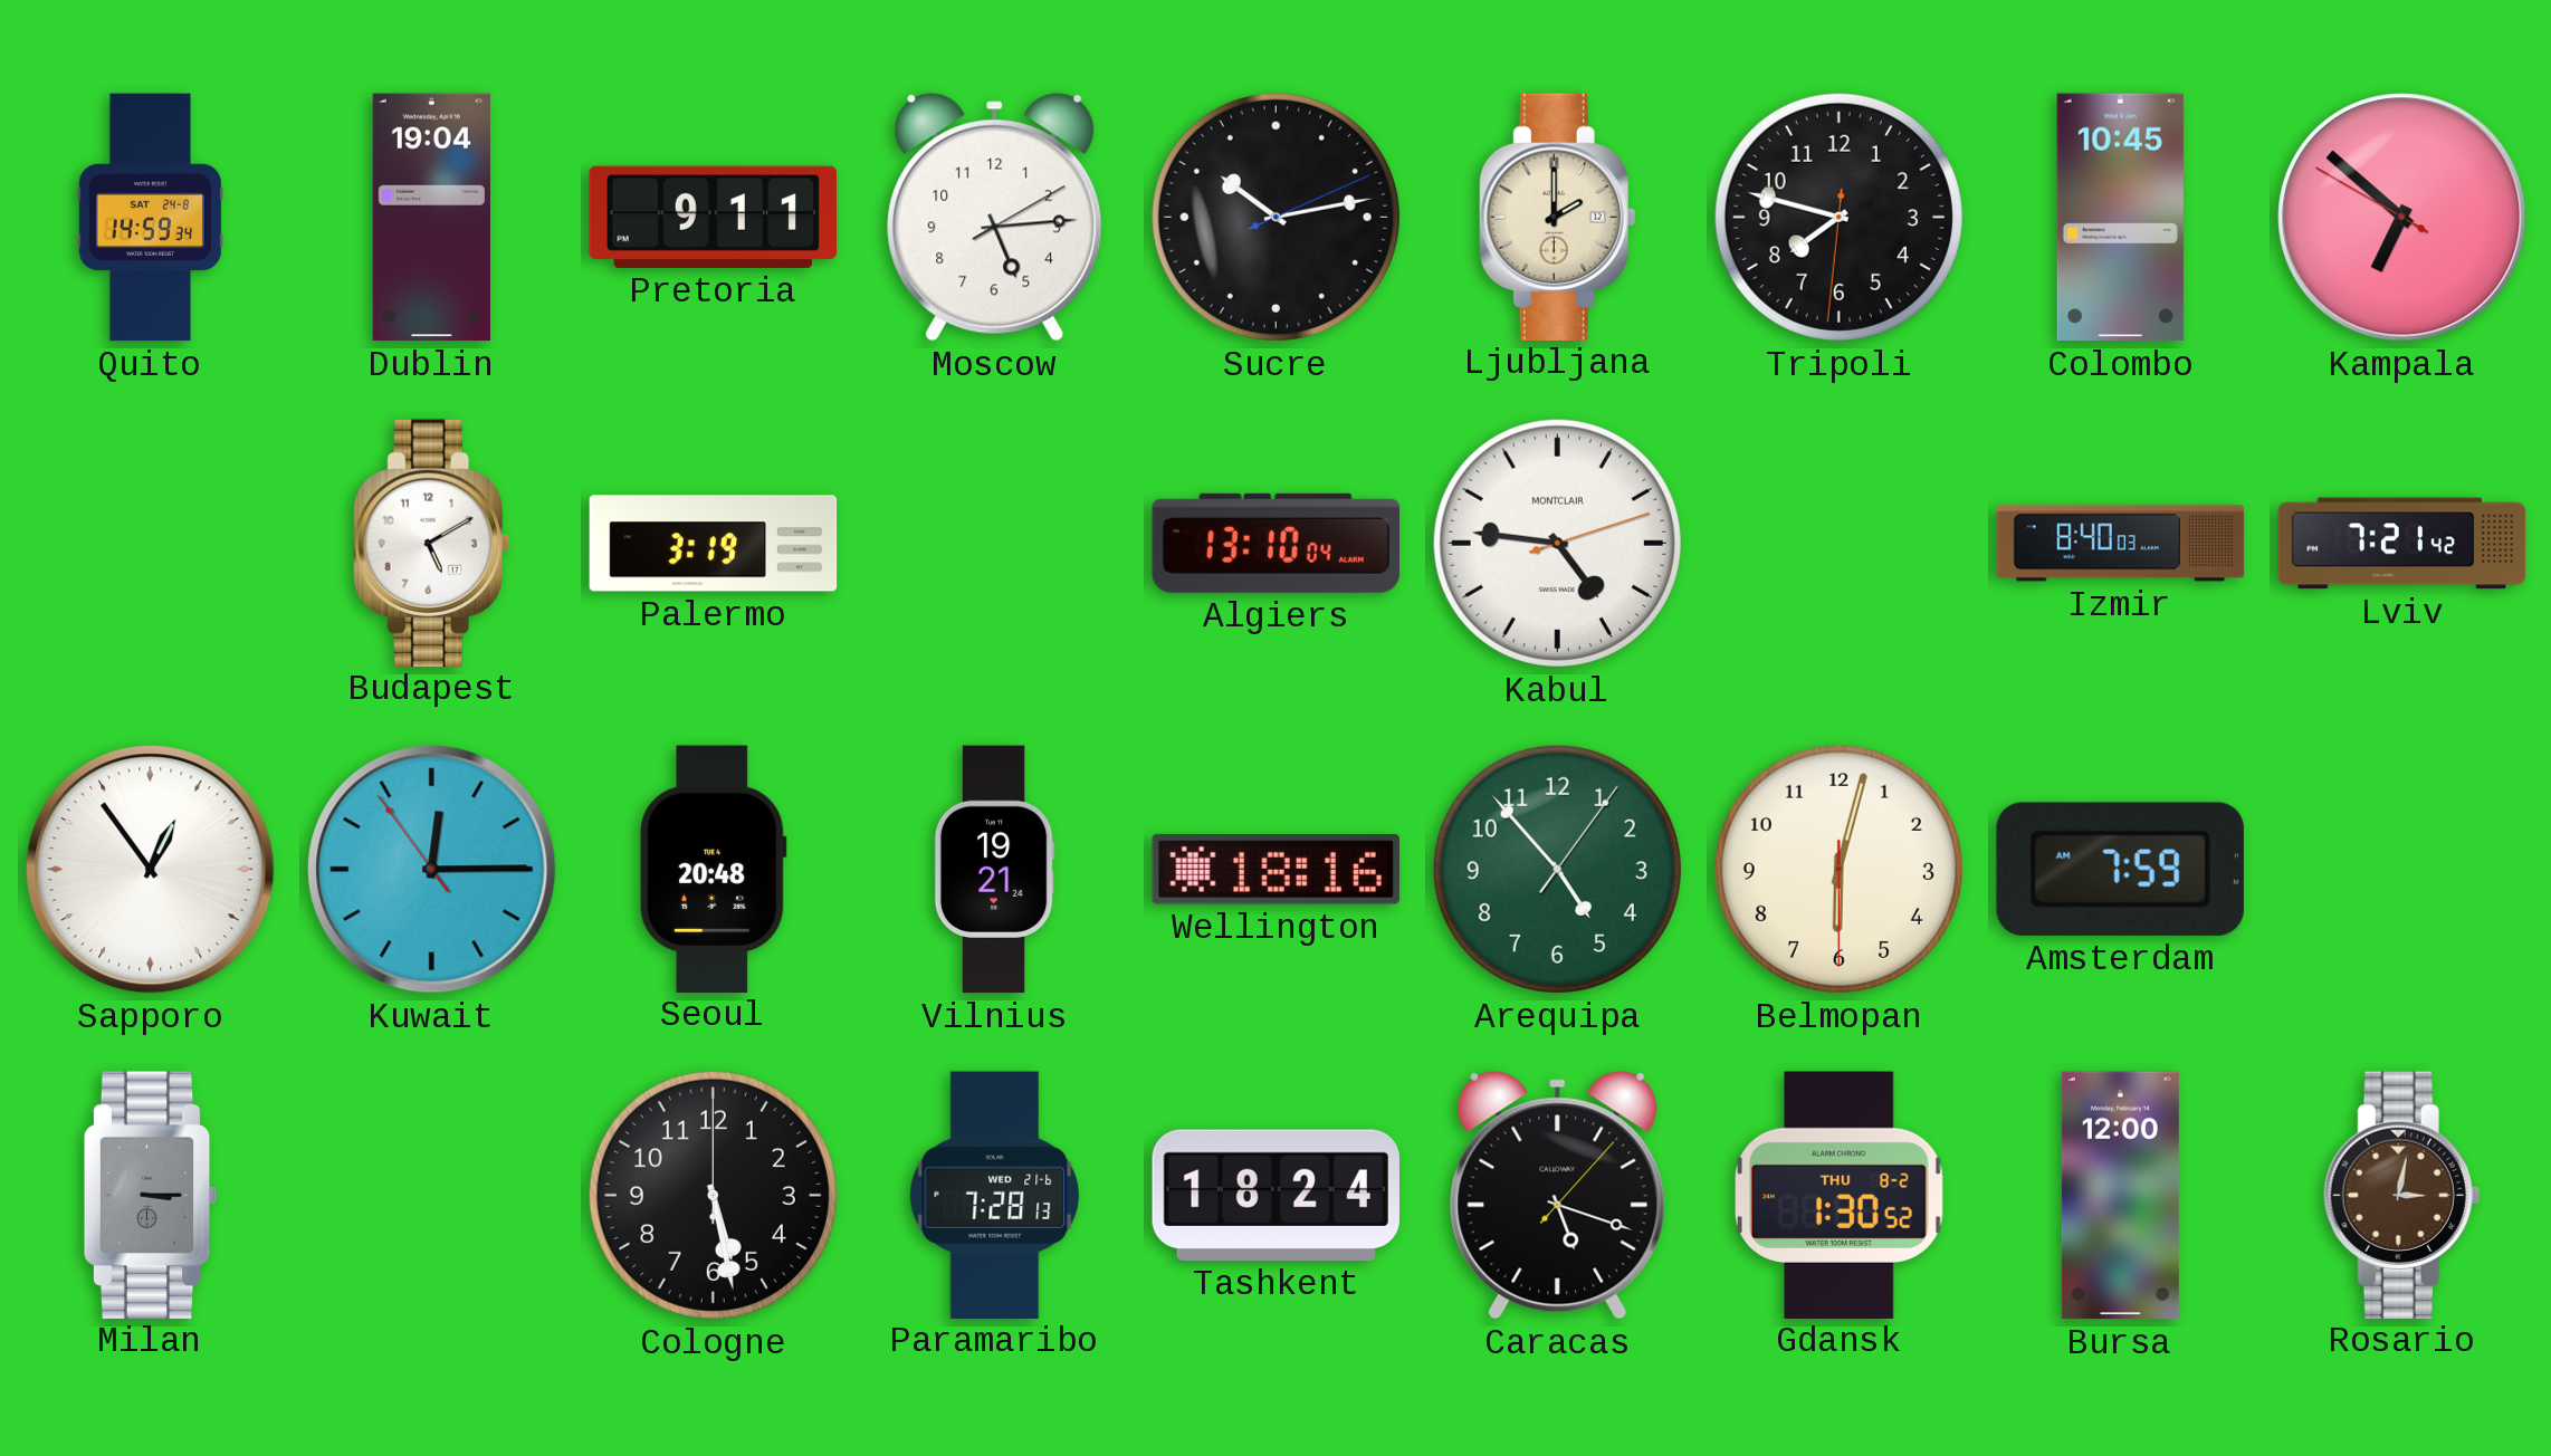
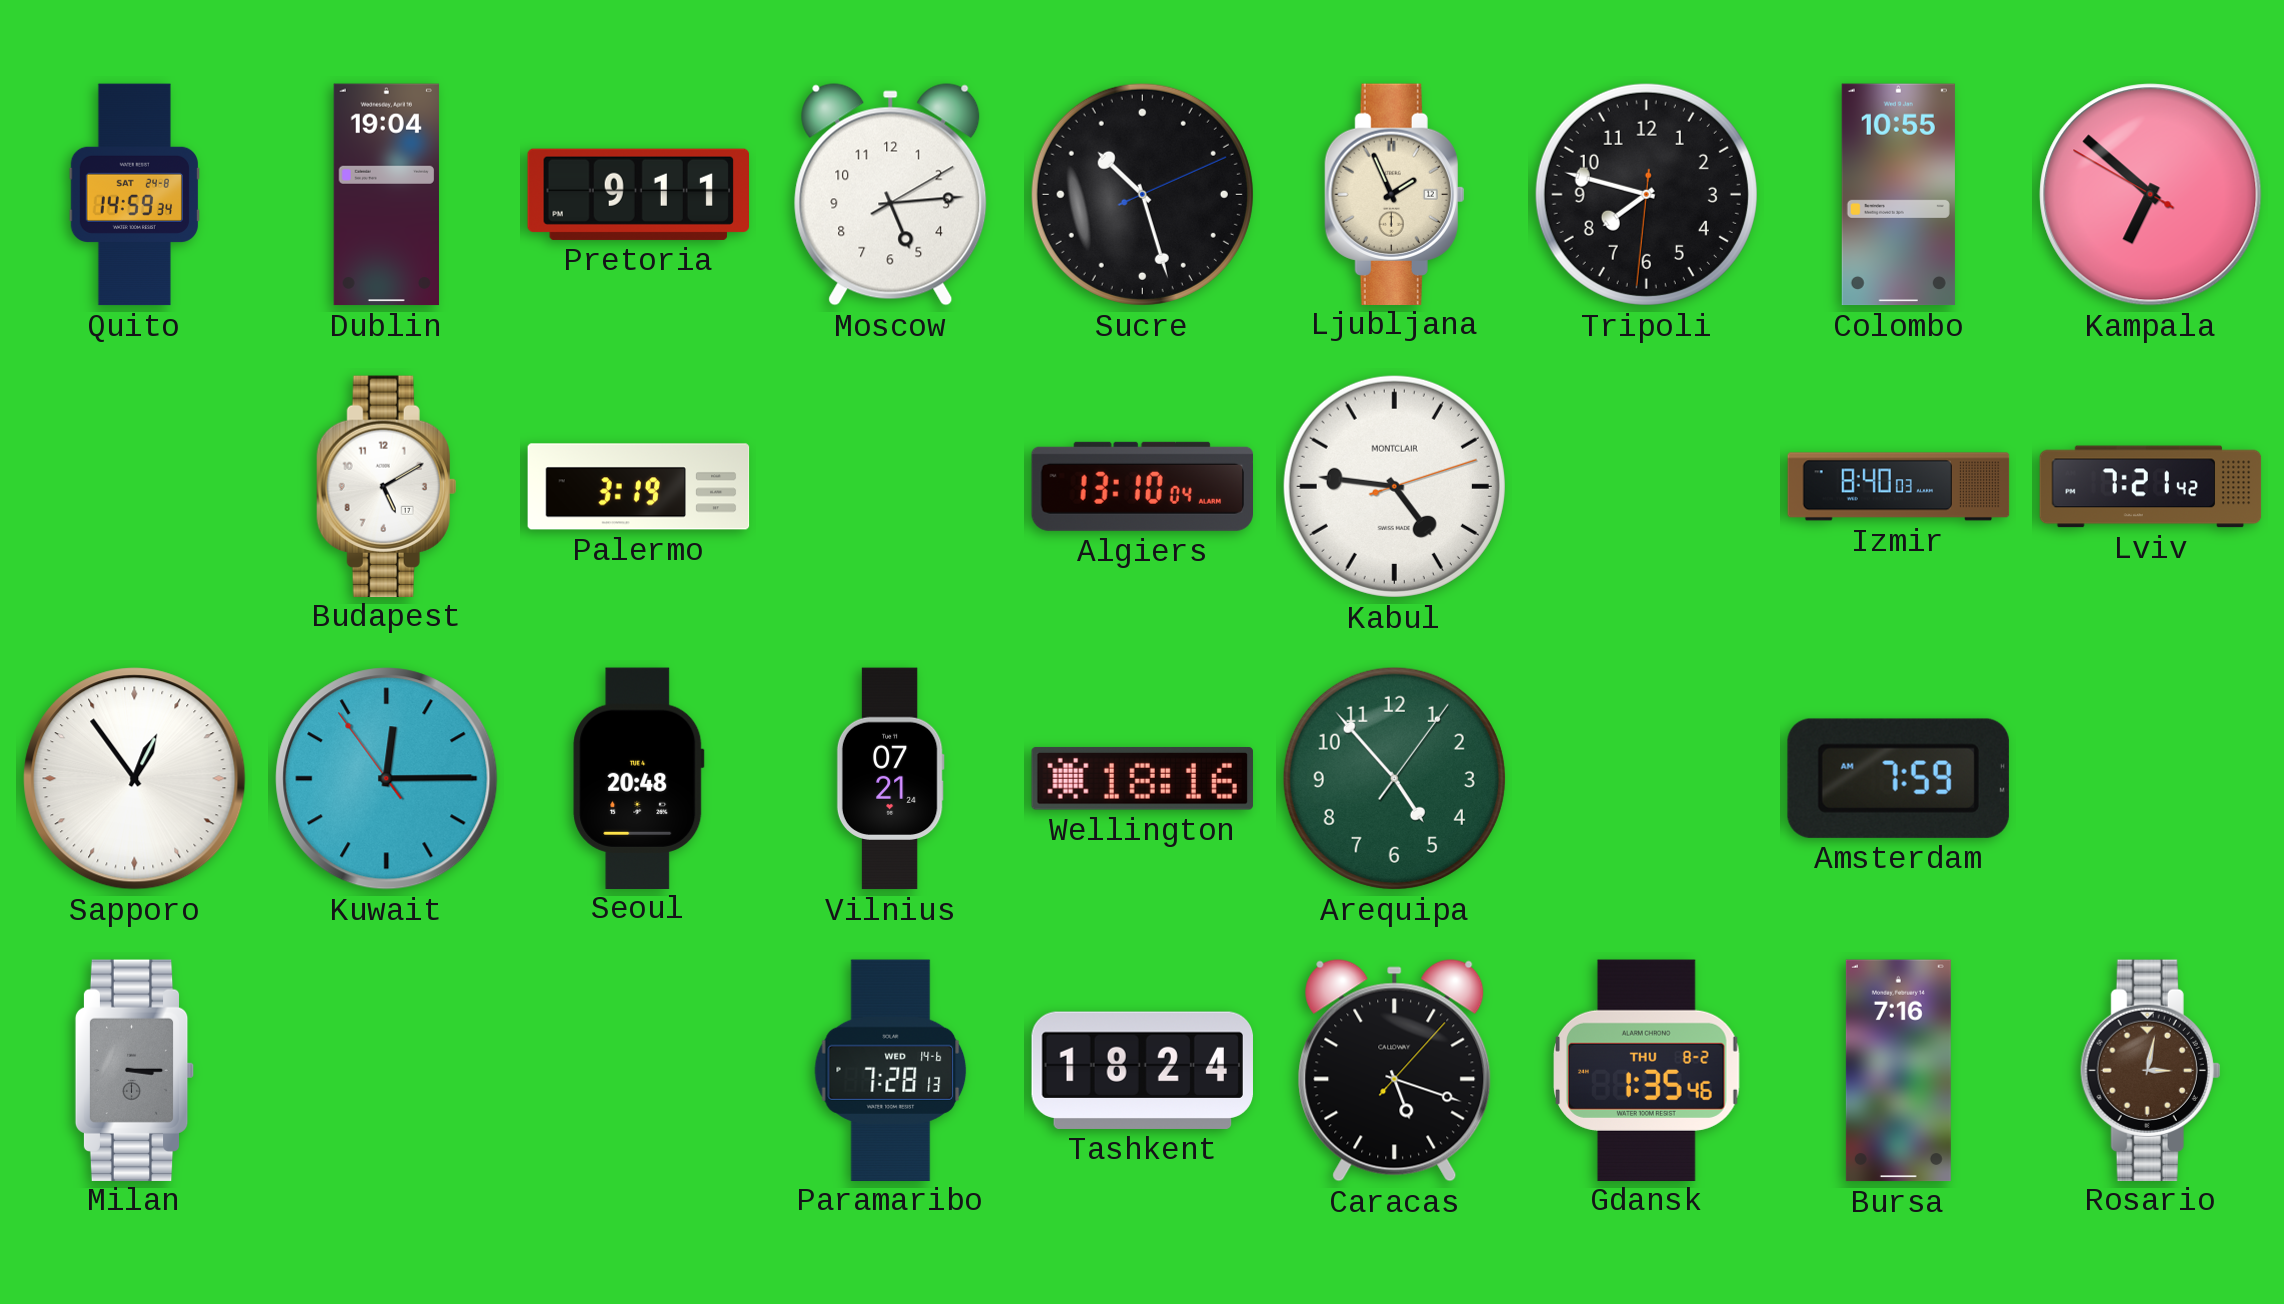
Sucre: 10:13 -> 10:27 (1142, 194)
Ljubljana: 2:00 -> 1:56 (1395, 194)
Colombo: 10:45 -> 10:55 (1898, 195)
Vilnius: 19:21 -> 07:21 (890, 779)
Belmopan: 6:02 -> none (1838, 869)
Cologne: 5:28 -> none (713, 1195)
Paramaribo date: WED 21-6 -> WED 14-6 (891, 1070)
Gdansk: 1:30 -> 1:35 (1647, 1070)
Bursa: 12:00 -> 7:16 (1898, 1071)
